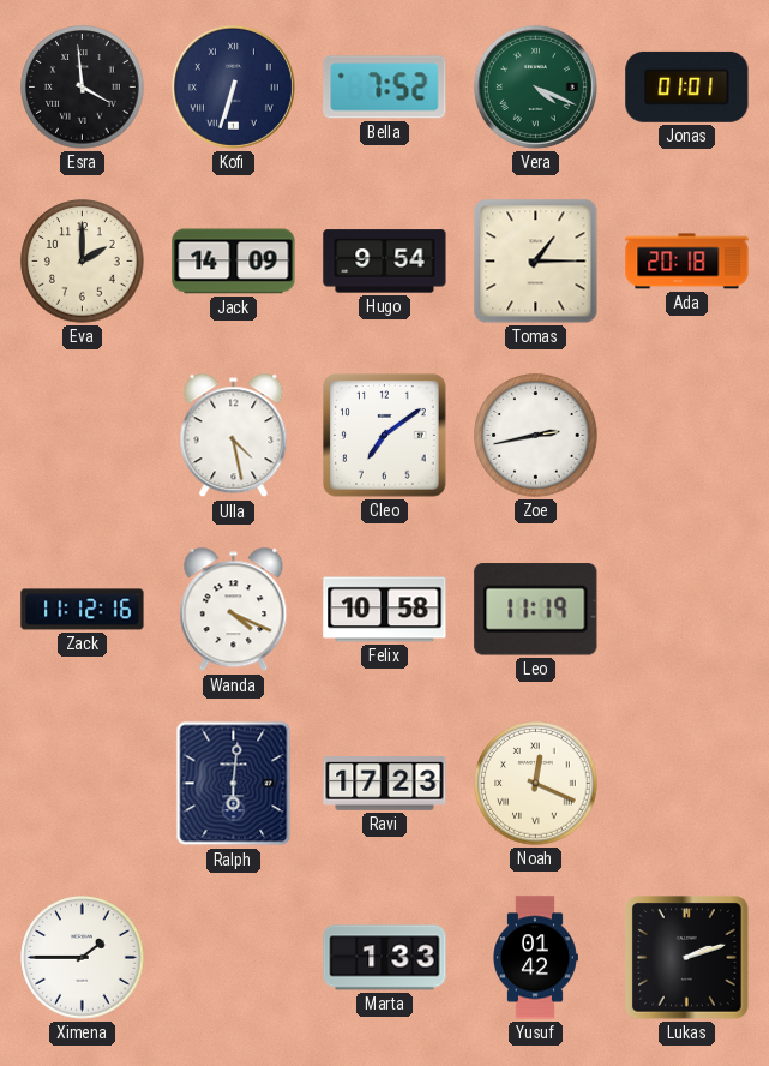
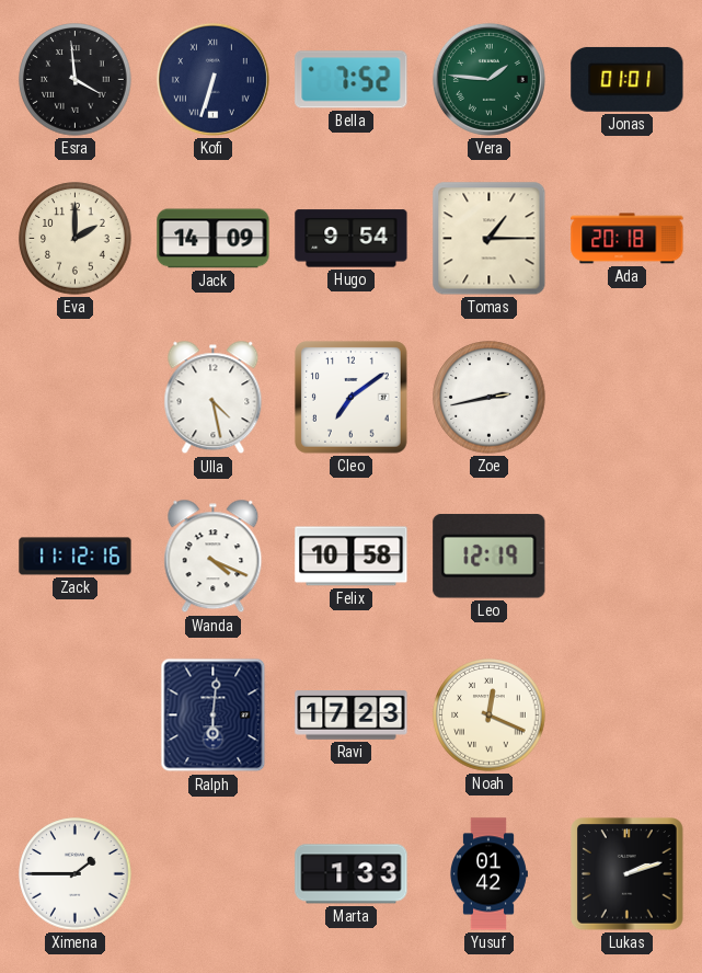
Vera: 4:19 -> 1:46 (488, 79)
Leo: 11:19 -> 12:19 (490, 557)
